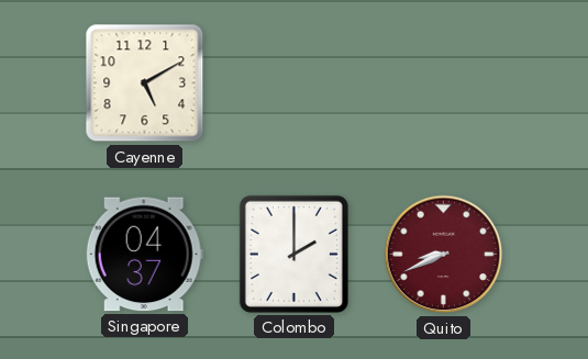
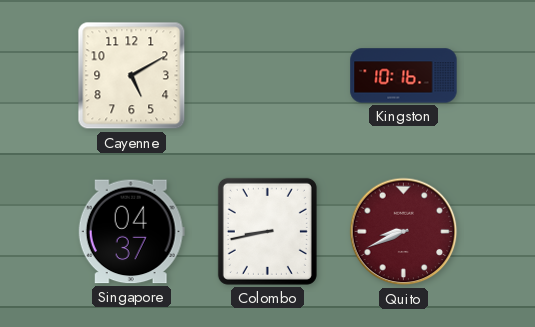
Kingston: none -> 10:16 (404, 76)
Colombo: 2:00 -> 8:43 (267, 231)
